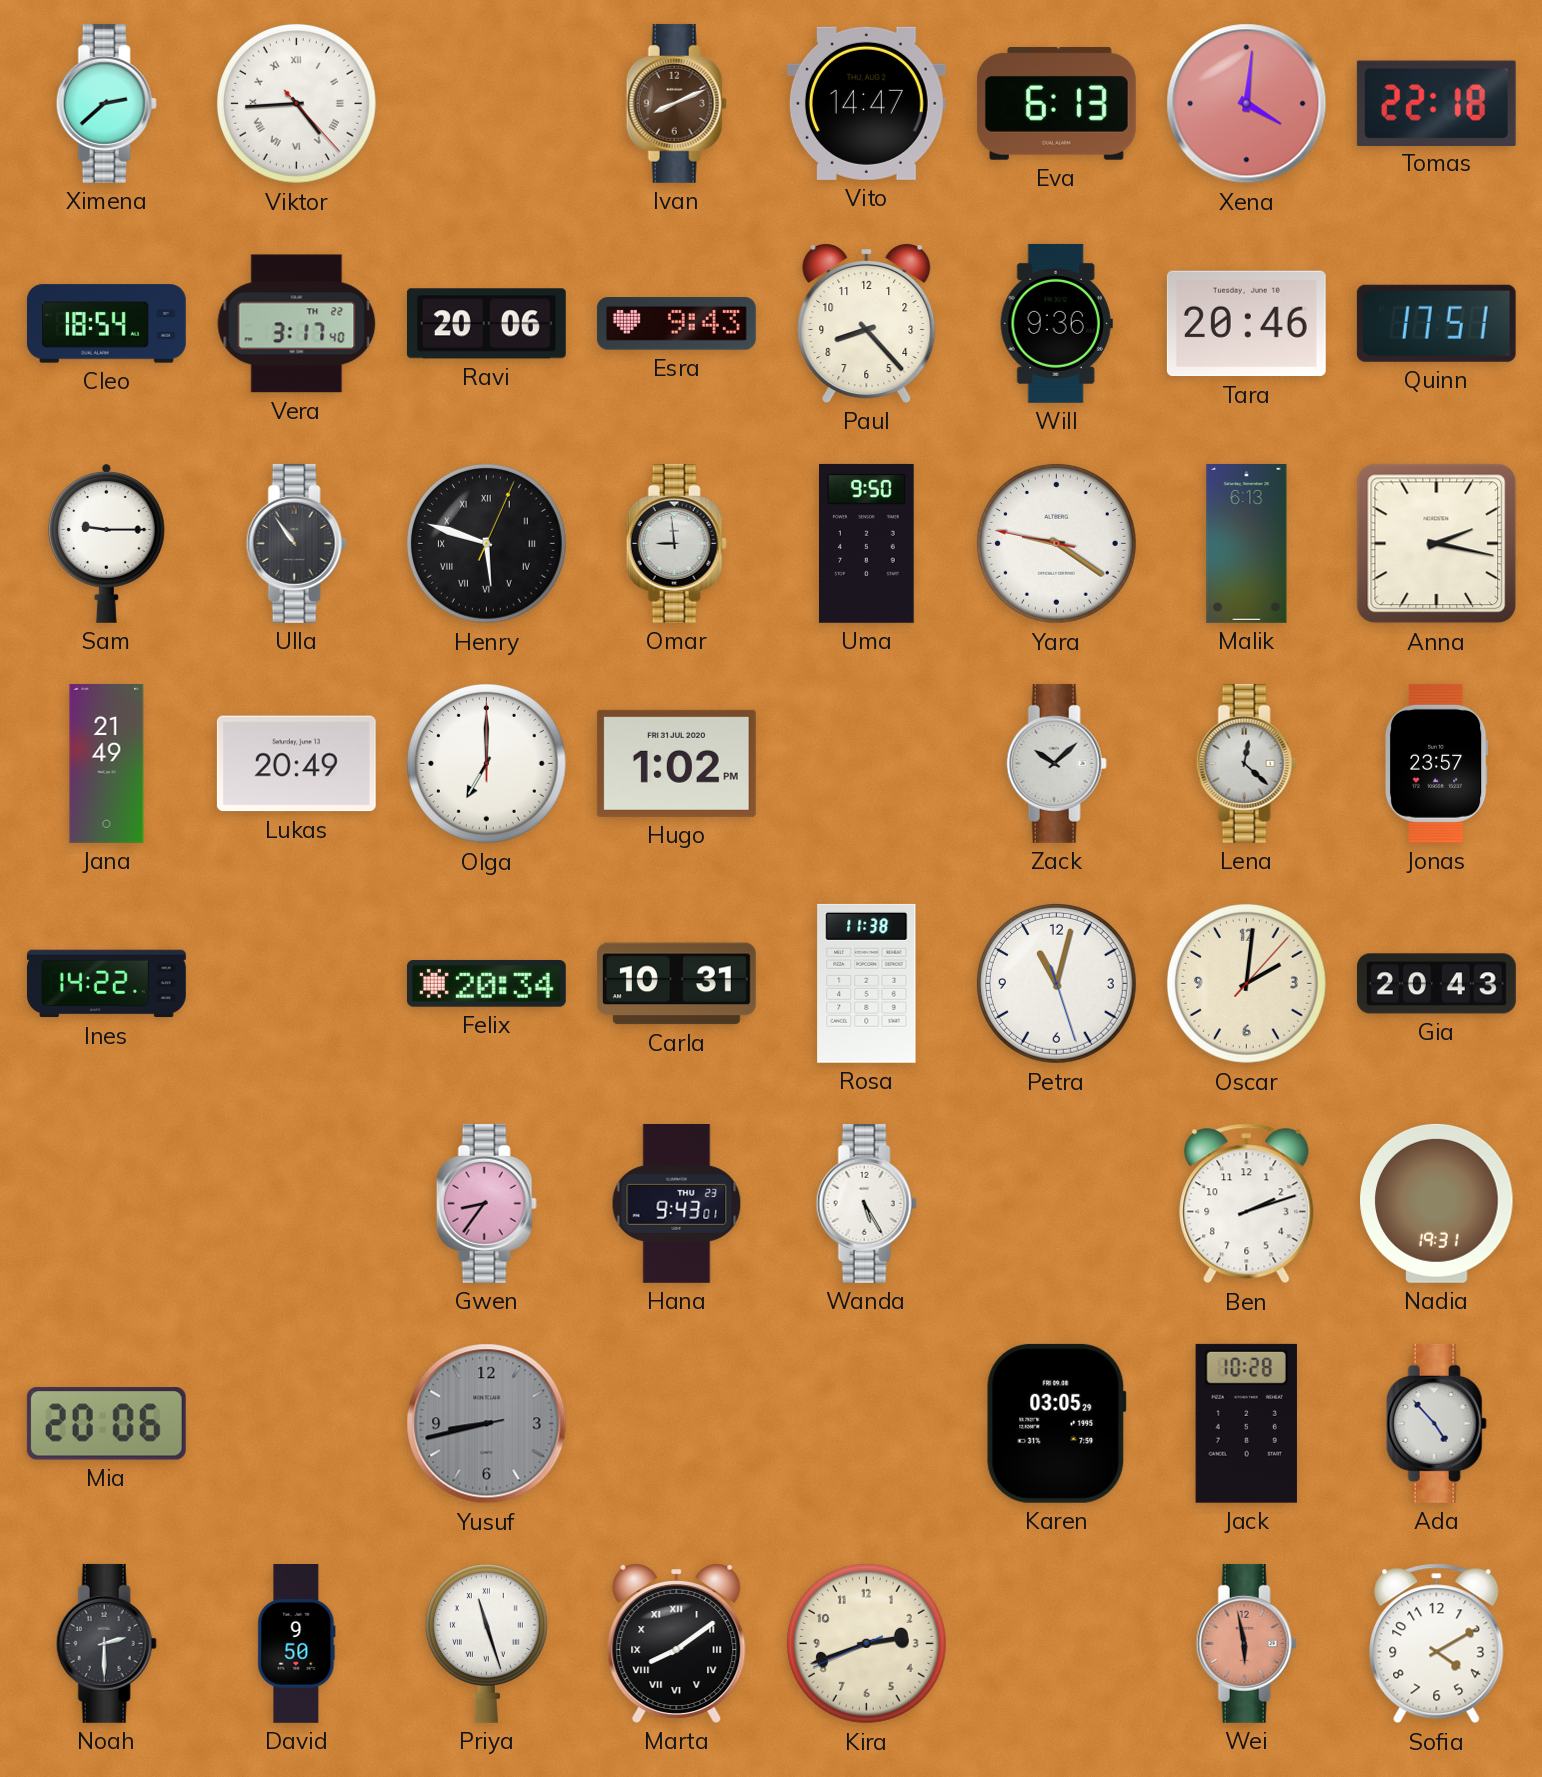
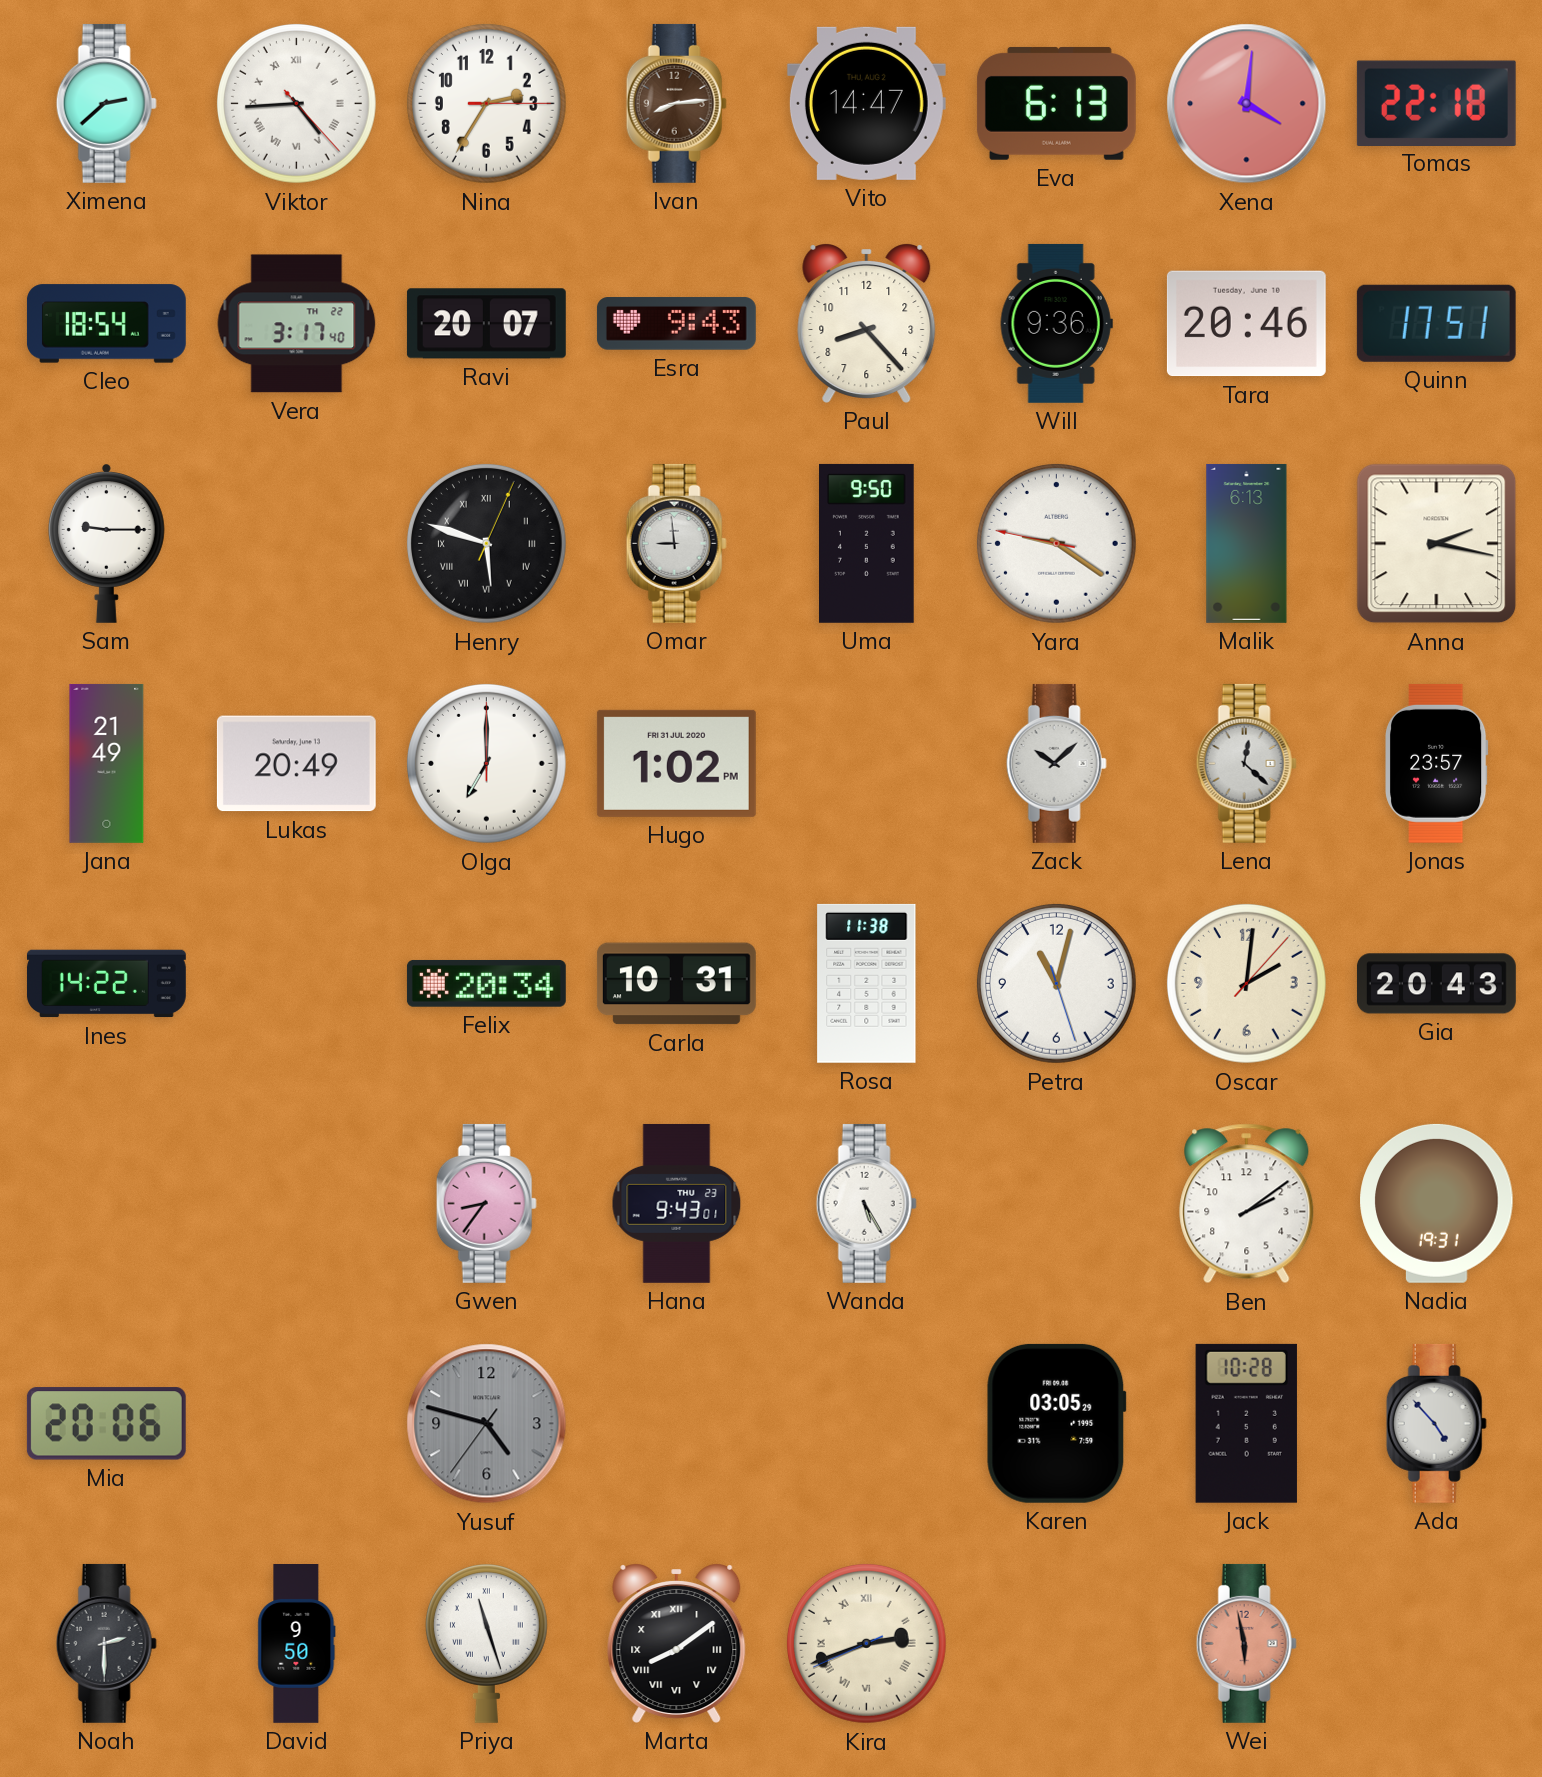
Nina: none -> 2:35 (486, 103)
Ivan: 8:11 -> 8:14 (676, 103)
Ravi: 20:06 -> 20:07 (486, 324)
Ulla: 10:54 -> none (296, 543)
Ben: 2:12 -> 2:09 (1247, 1204)
Yusuf: 8:42 -> 4:47 (487, 1424)
Kira numerals: Arabic -> Roman (866, 1643)
Sofia: 4:10 -> none (1437, 1644)
